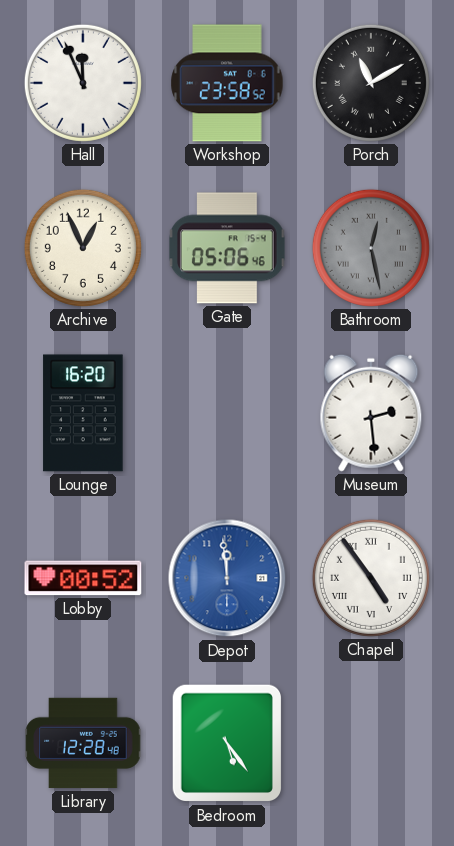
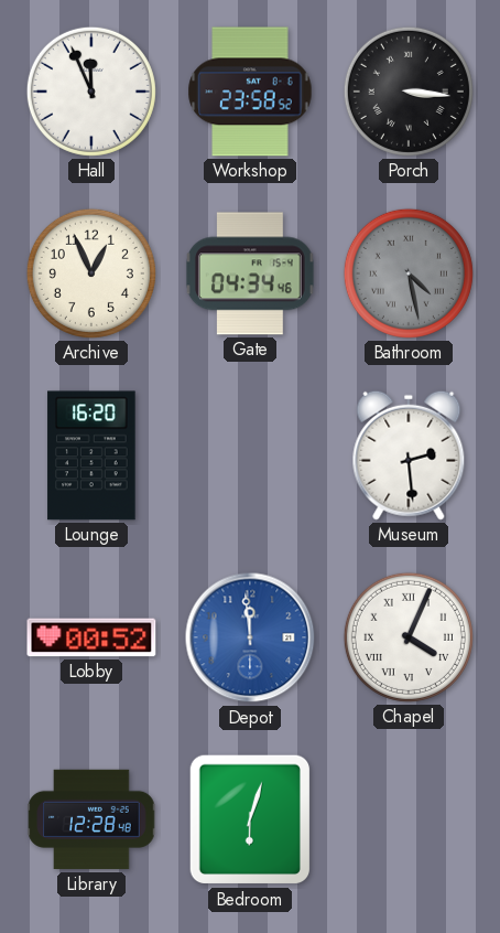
Porch: 11:10 -> 3:16 (409, 92)
Gate: 05:06 -> 04:34 (250, 274)
Bathroom: 12:28 -> 4:28 (409, 274)
Chapel: 4:54 -> 4:04 (409, 637)
Bedroom: 5:24 -> 6:03 (249, 819)
